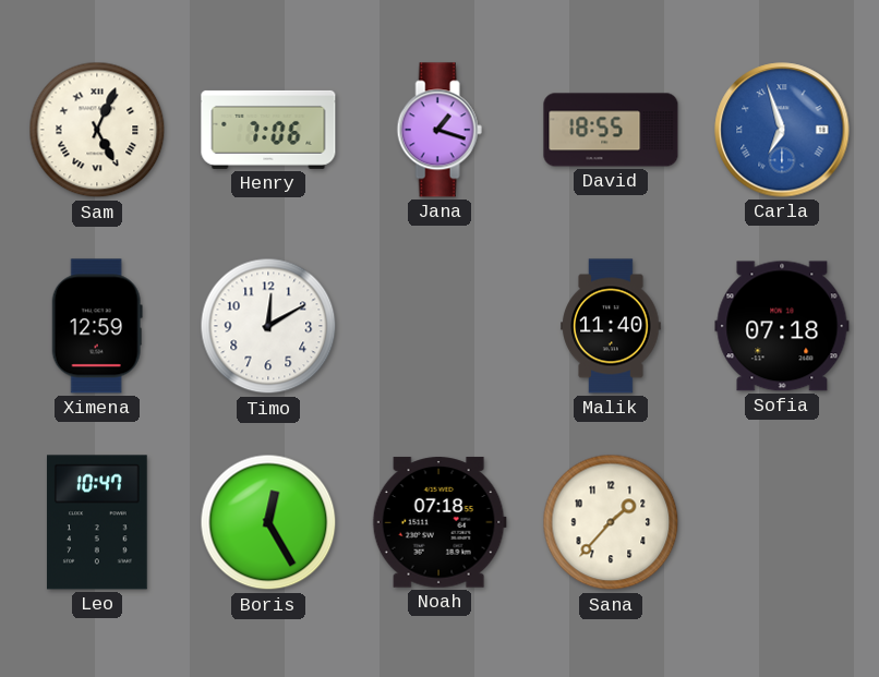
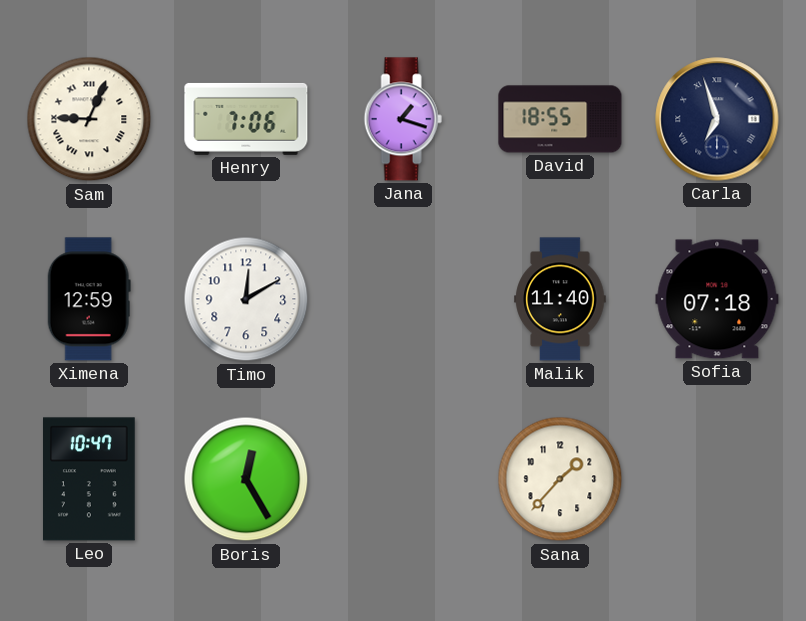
Sam: 5:04 -> 9:04 (89, 119)
Carla dial: blue -> navy (717, 119)
Noah: 07:18 -> none (439, 522)
